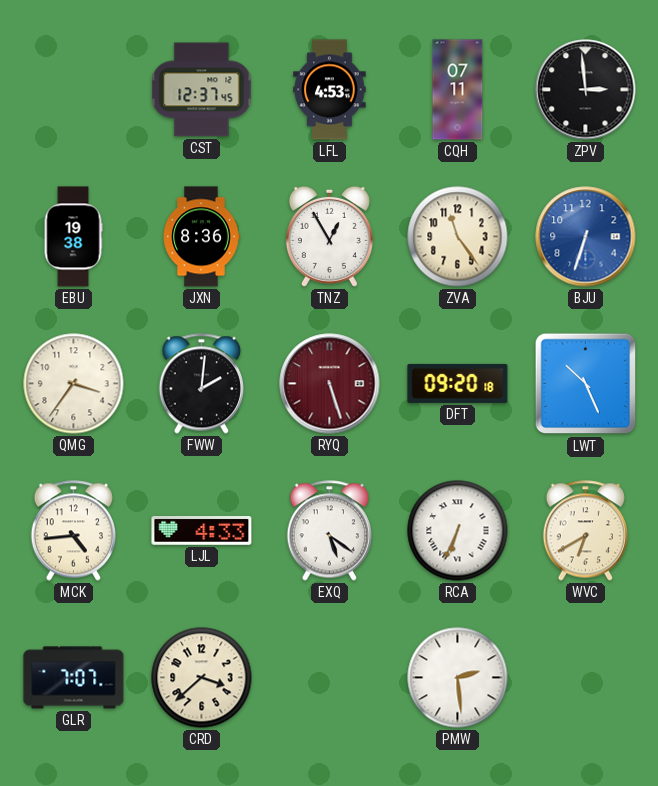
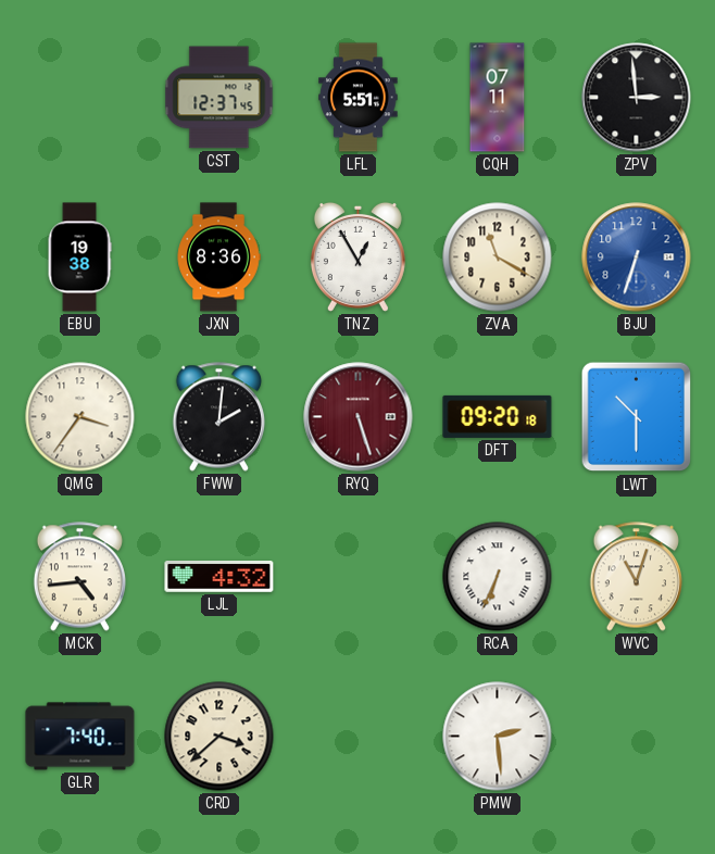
LFL: 4:53 -> 5:51 (359, 98)
ZVA: 11:24 -> 11:20 (498, 258)
LWT: 10:26 -> 10:30 (637, 417)
LJL: 4:33 -> 4:32 (219, 577)
EXQ: 5:21 -> none (329, 531)
WVC: 6:40 -> 11:03 (636, 577)
GLR: 7:07 -> 7:40 (80, 737)
